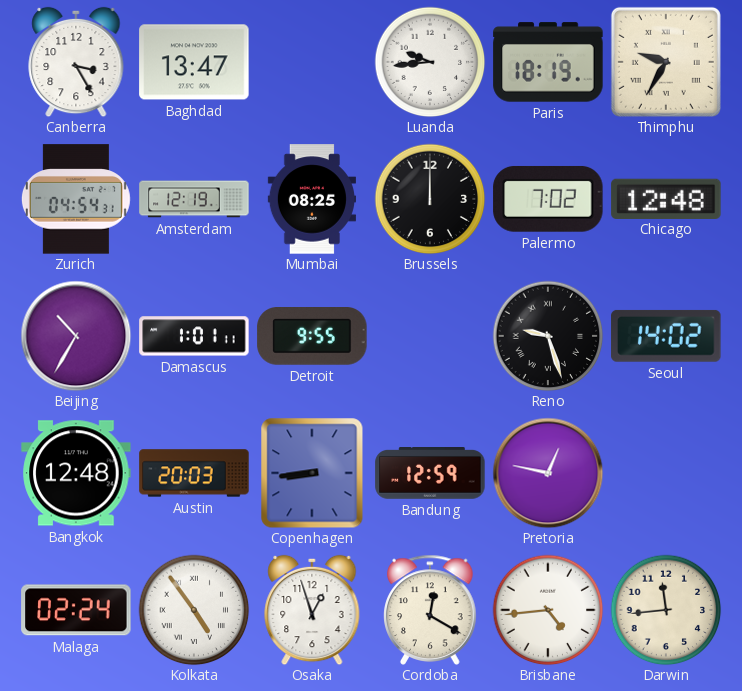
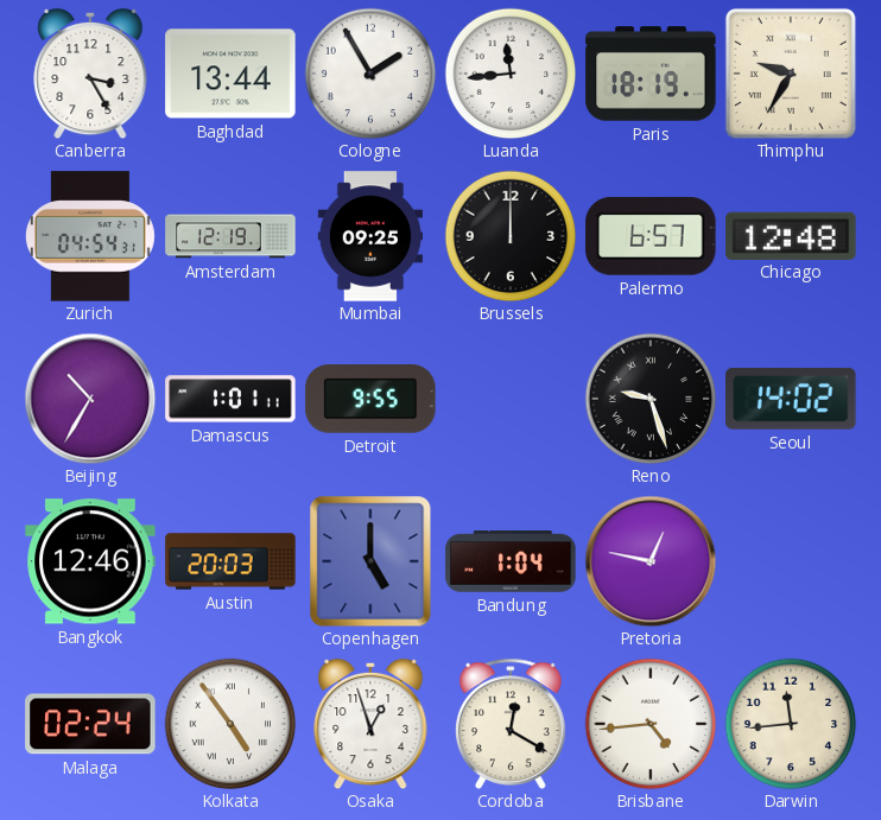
Baghdad: 13:47 -> 13:44 (230, 74)
Cologne: none -> 1:55 (370, 74)
Luanda: 9:44 -> 11:44 (511, 74)
Mumbai: 08:25 -> 09:25 (369, 236)
Palermo: 7:02 -> 6:57 (651, 236)
Bangkok: 12:48 -> 12:46 (90, 561)
Copenhagen: 8:44 -> 5:00 (370, 561)
Bandung: 12:59 -> 1:04 (511, 562)
